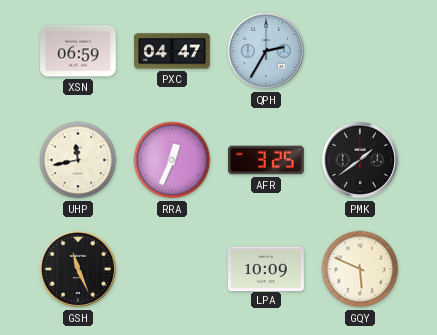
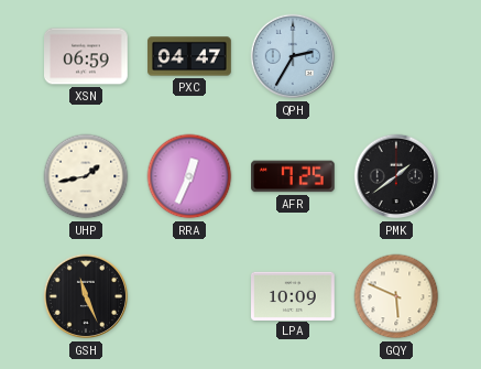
UHP: 11:43 -> 1:43 (86, 176)
AFR: 3:25 -> 7:25 (293, 176)
